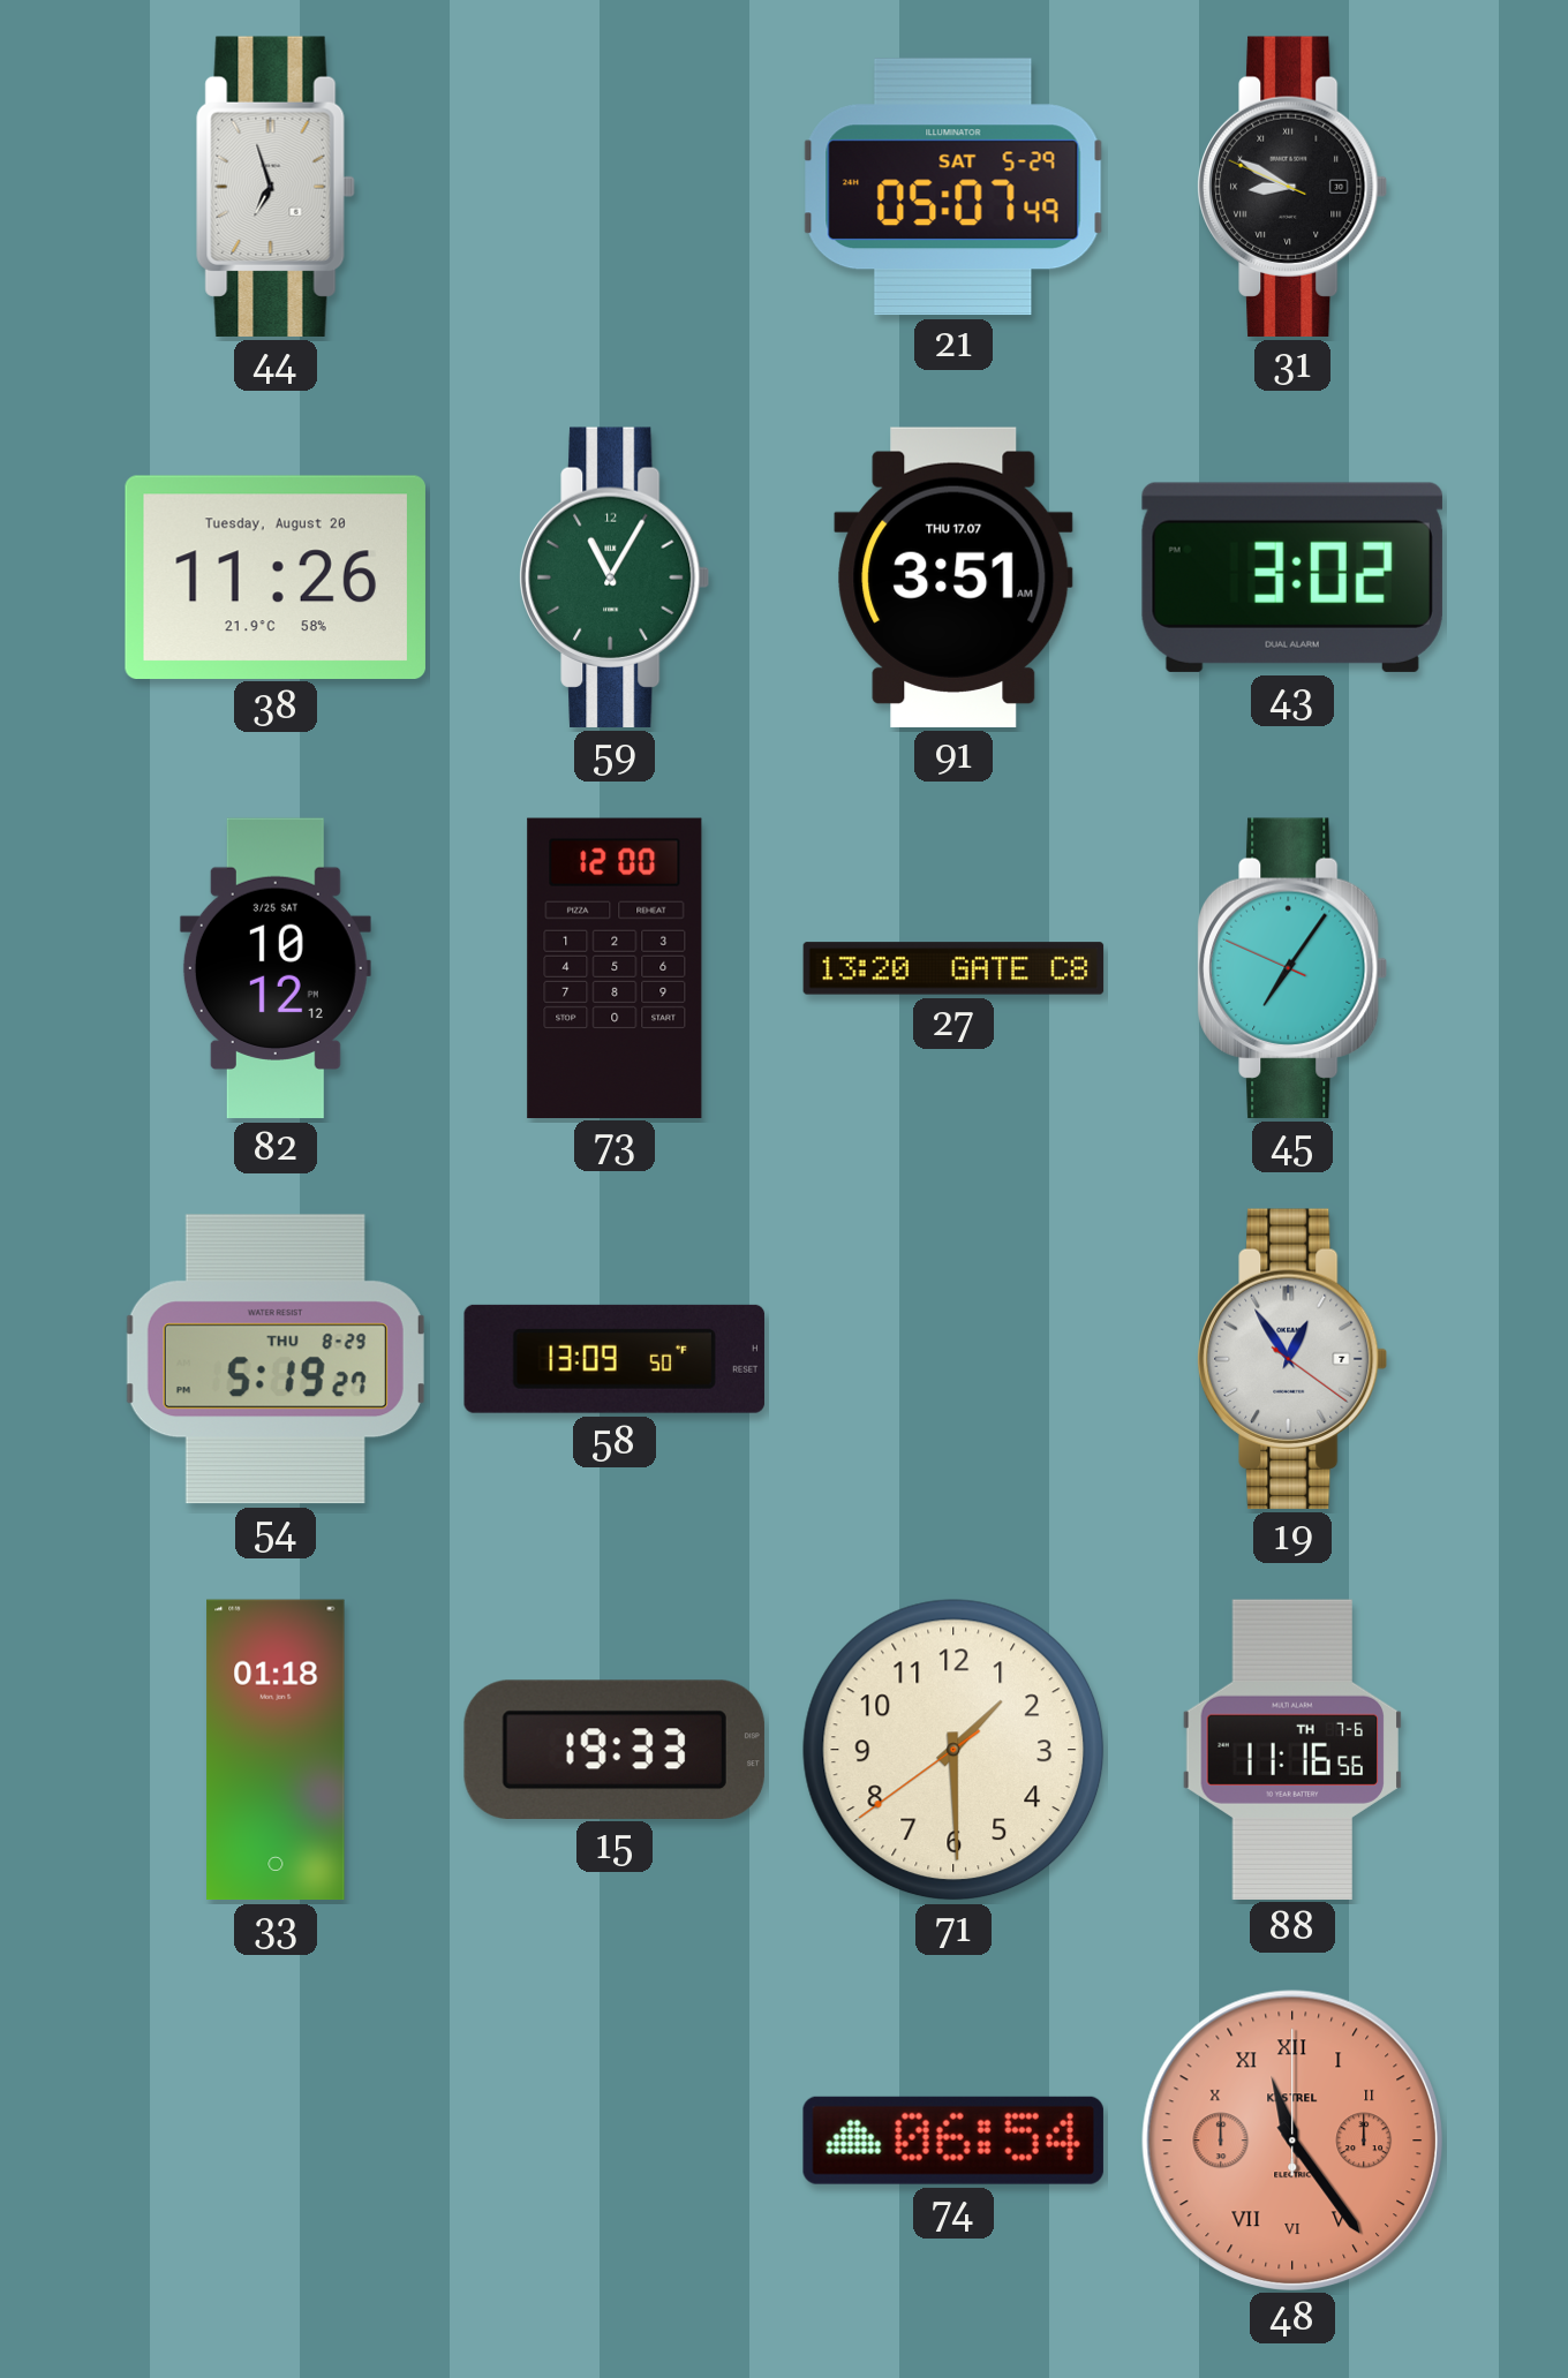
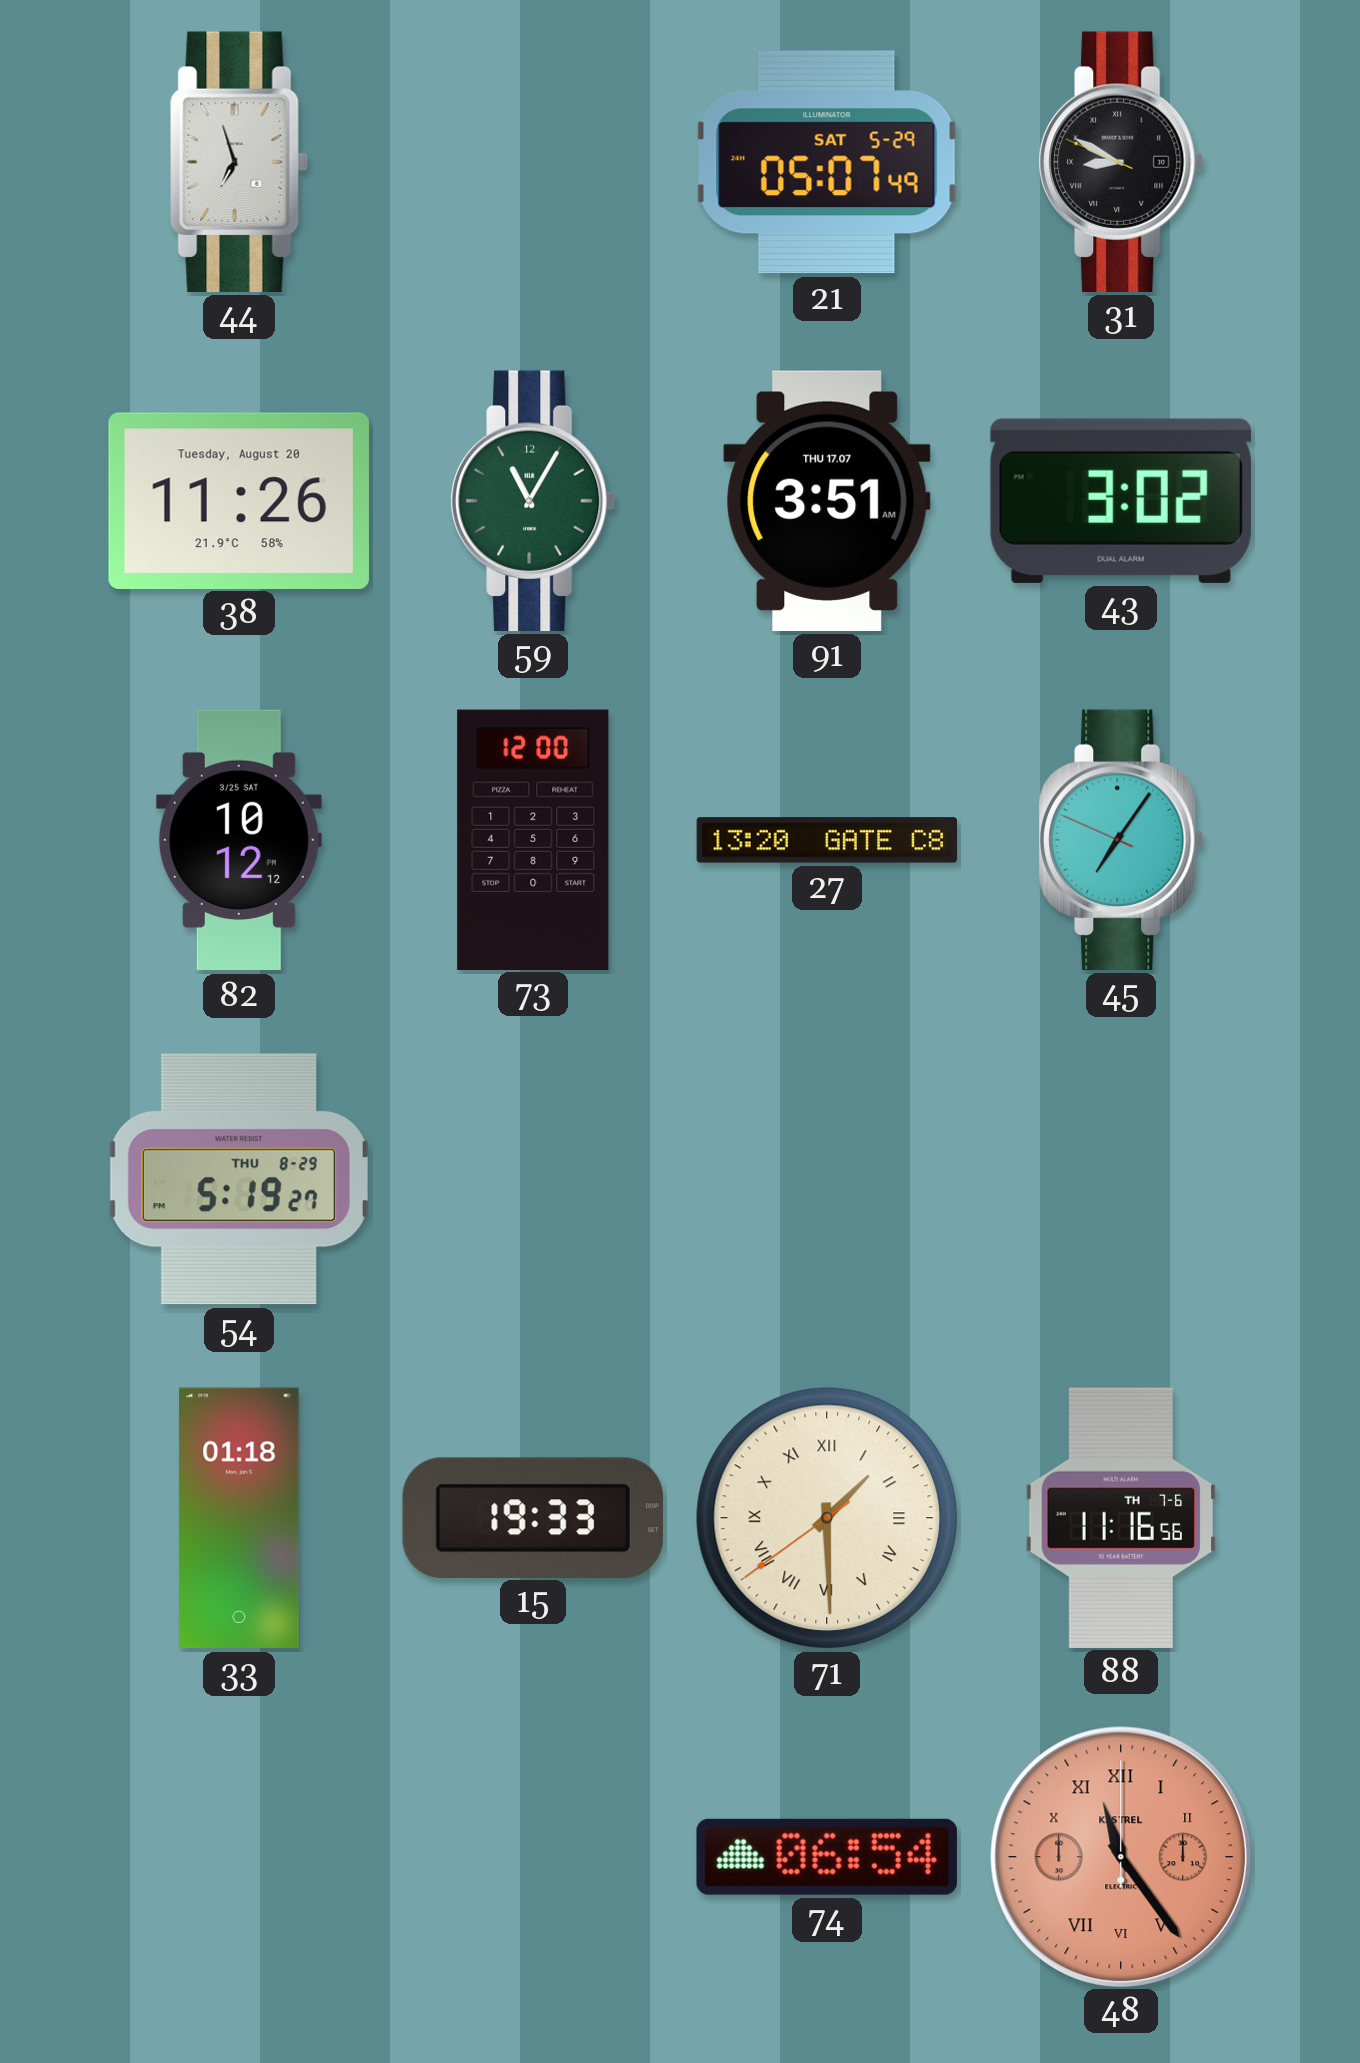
58: 13:09 -> none (615, 1359)
19: 12:54 -> none (1292, 1359)
71 numerals: Arabic -> Roman (827, 1518)
